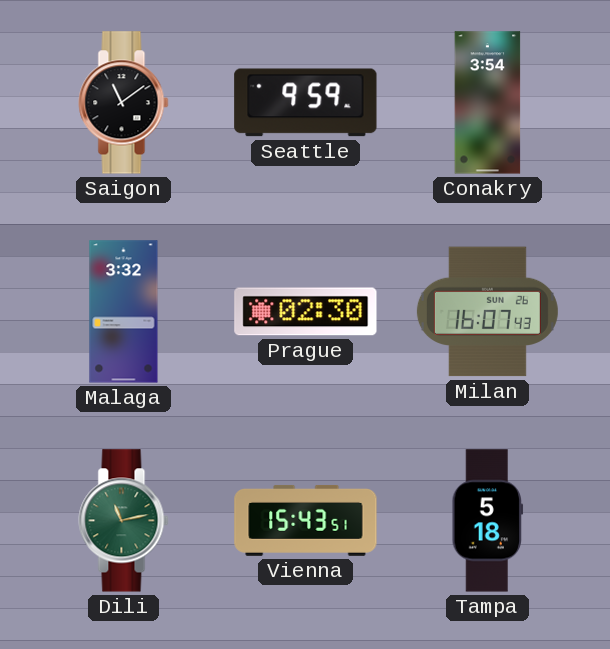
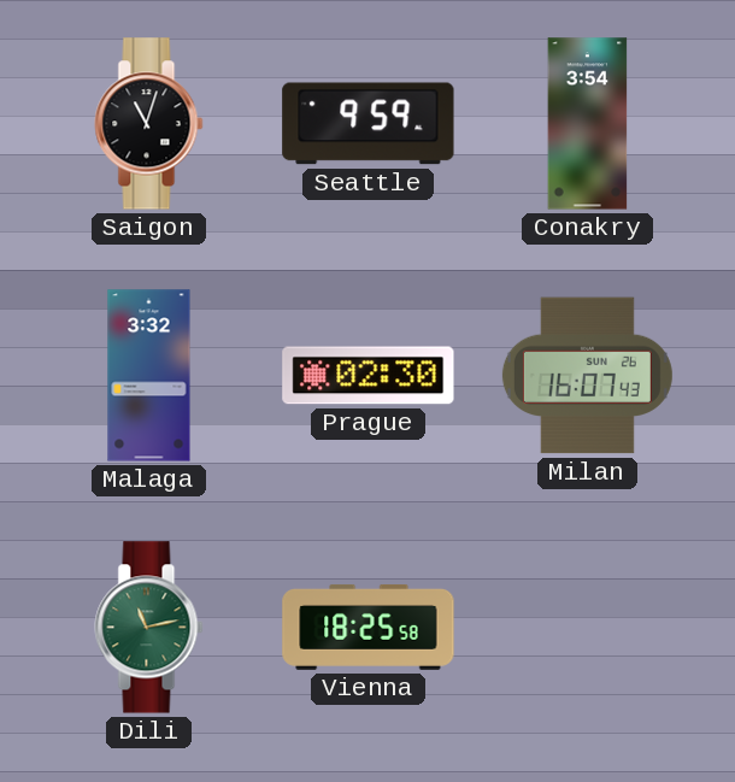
Saigon: 11:09 -> 11:03 (149, 124)
Vienna: 15:43 -> 18:25 (369, 627)
Tampa: 5:18 -> none (488, 521)
